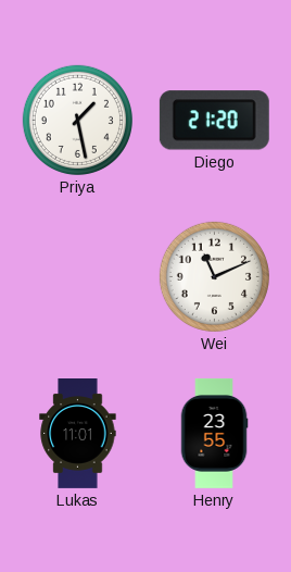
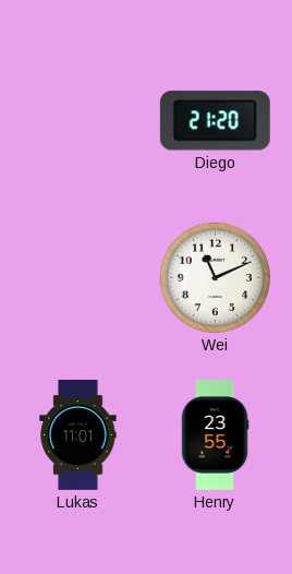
Priya: 1:28 -> none (77, 120)
